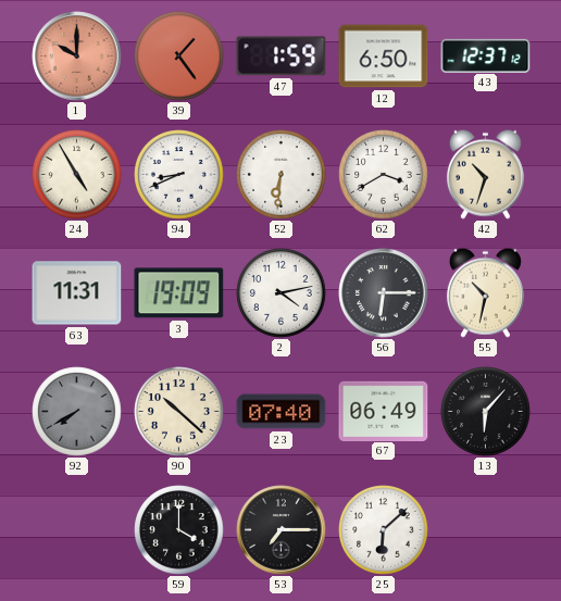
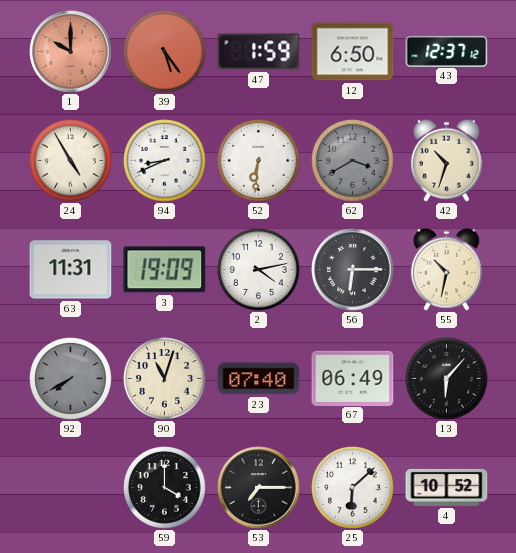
39: 1:24 -> 5:24 (165, 52)
62 dial: white -> grey (353, 161)
90: 10:22 -> 11:03 (165, 379)
4: none -> 10:52 (447, 487)
